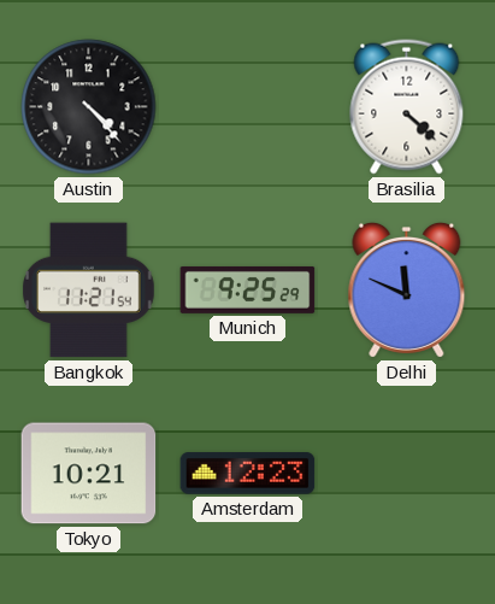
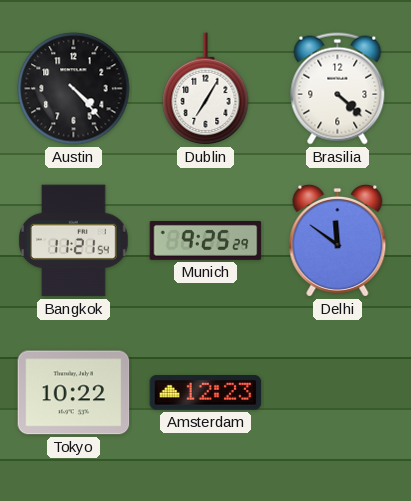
Dublin: none -> 7:05 (206, 89)
Delhi: 11:49 -> 11:51 (338, 240)
Tokyo: 10:21 -> 10:22 (74, 393)
